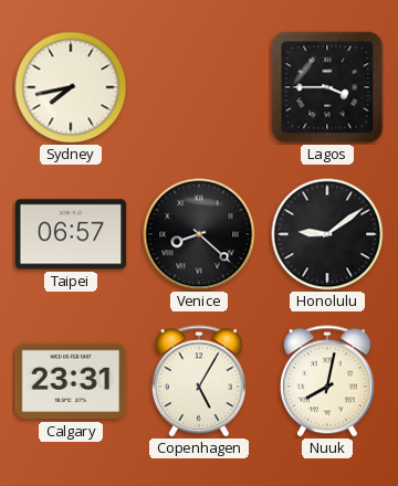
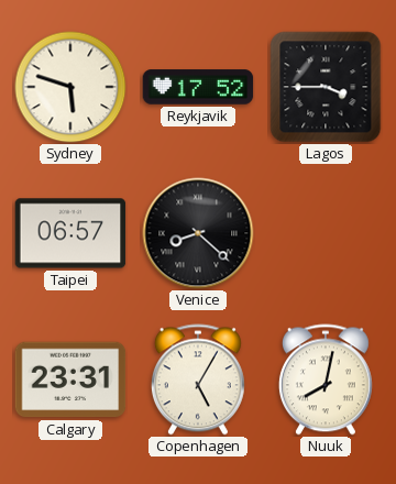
Sydney: 7:43 -> 5:48 (70, 87)
Reykjavik: none -> 17:52 (198, 87)
Honolulu: 9:09 -> none (327, 234)
